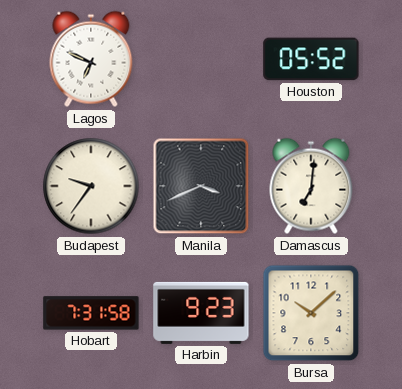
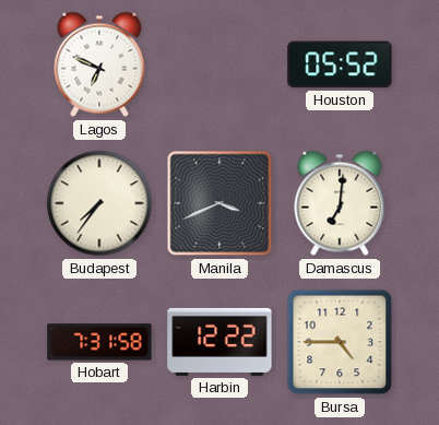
Budapest: 9:36 -> 7:36 (99, 203)
Harbin: 9:23 -> 12:22 (220, 342)
Bursa: 10:08 -> 4:45 (340, 342)
